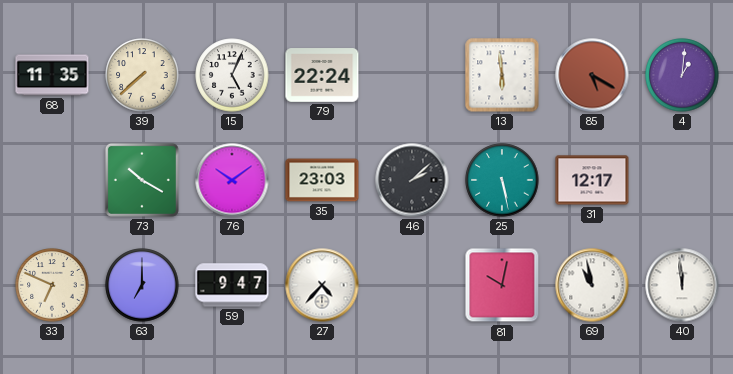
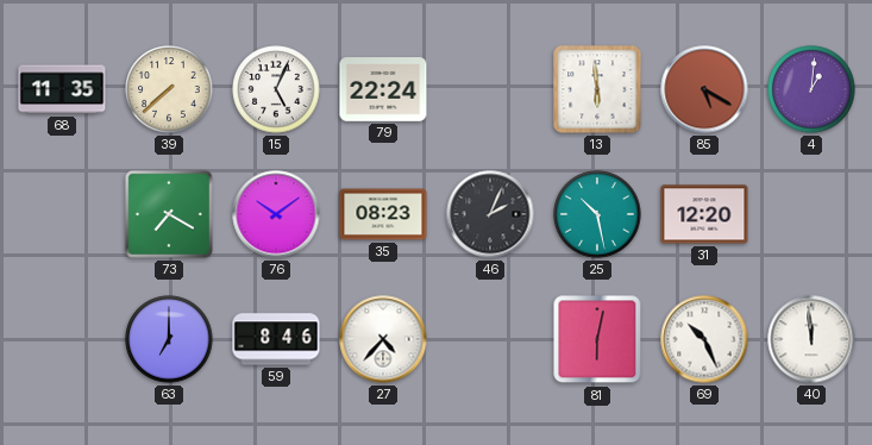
73: 10:20 -> 7:20 (169, 214)
35: 23:03 -> 08:23 (383, 214)
46: 2:08 -> 2:04 (490, 214)
25: 5:28 -> 10:28 (597, 214)
31: 12:17 -> 12:20 (704, 214)
33: 6:49 -> none (52, 285)
59: 9:47 -> 8:46 (276, 339)
81: 10:02 -> 6:02 (597, 339)
69: 10:58 -> 10:26 (704, 339)
